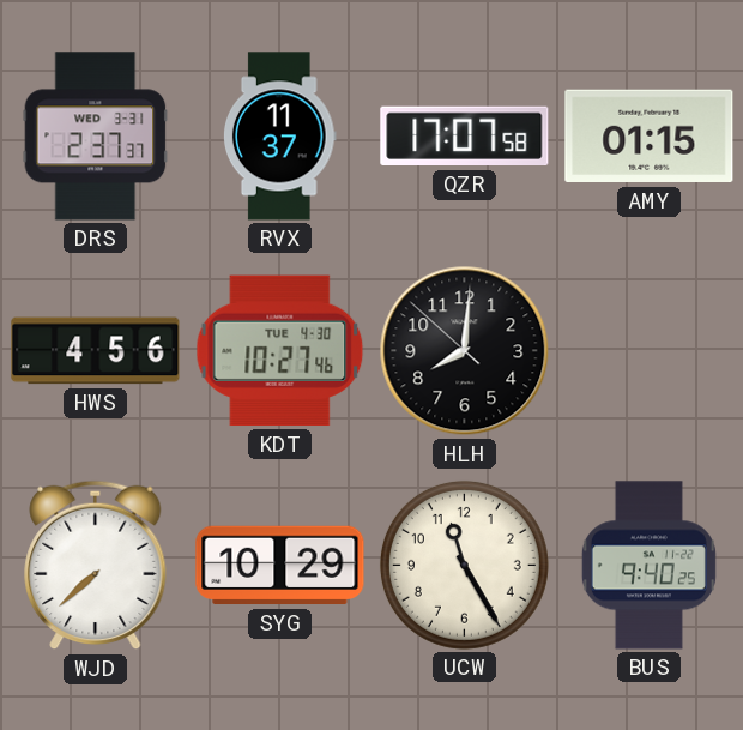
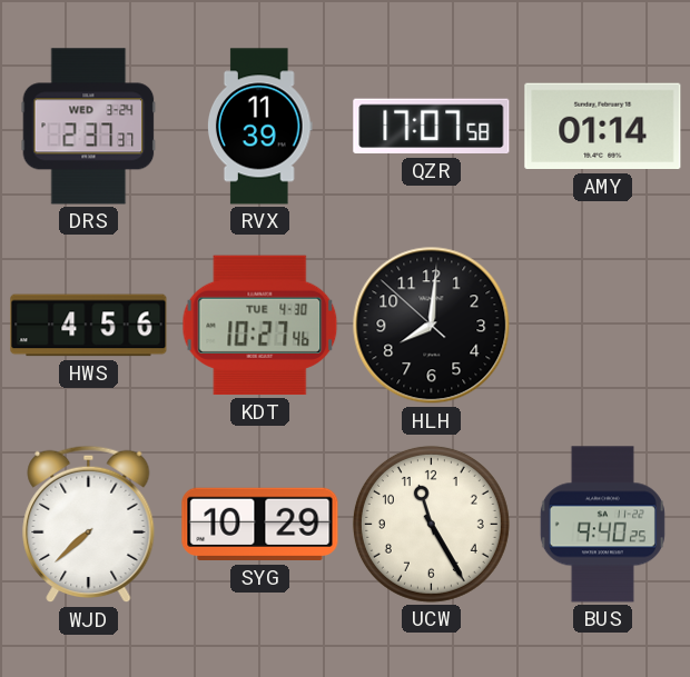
DRS date: WED 3-31 -> WED 3-24 (89, 127)
RVX: 11:37 -> 11:39 (260, 127)
AMY: 01:15 -> 01:14 (603, 127)
